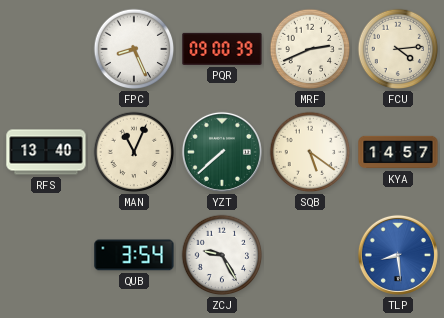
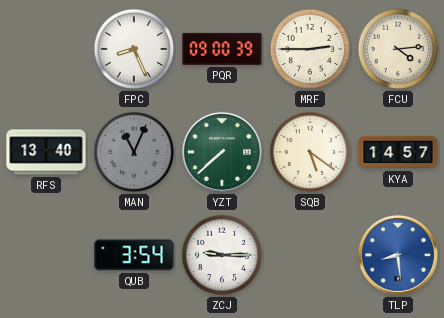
MRF: 2:41 -> 2:45 (310, 49)
MAN dial: cream -> grey (134, 152)
ZCJ: 9:25 -> 9:15 (222, 255)
